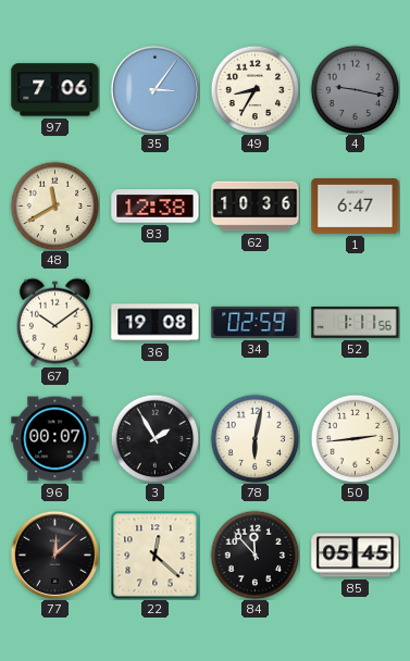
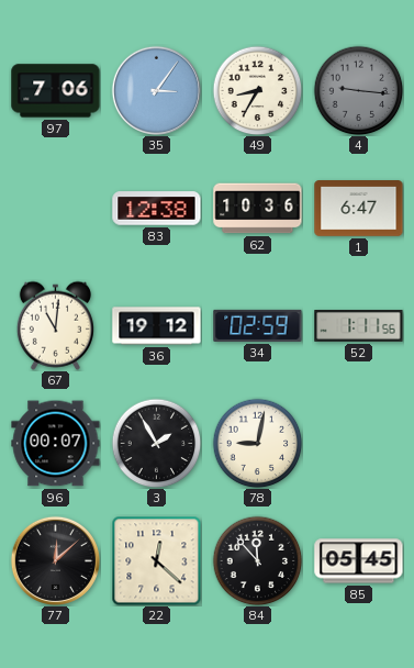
4: 9:17 -> 9:16 (358, 90)
48: 11:40 -> none (54, 205)
67: 10:09 -> 11:01 (55, 325)
36: 19:08 -> 19:12 (157, 326)
78: 6:02 -> 9:02 (257, 443)
50: 2:44 -> none (355, 438)
